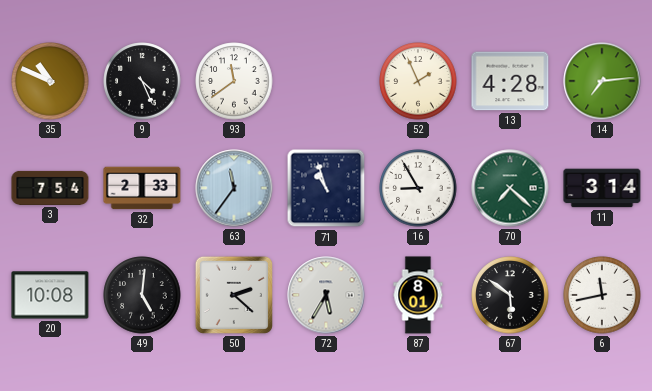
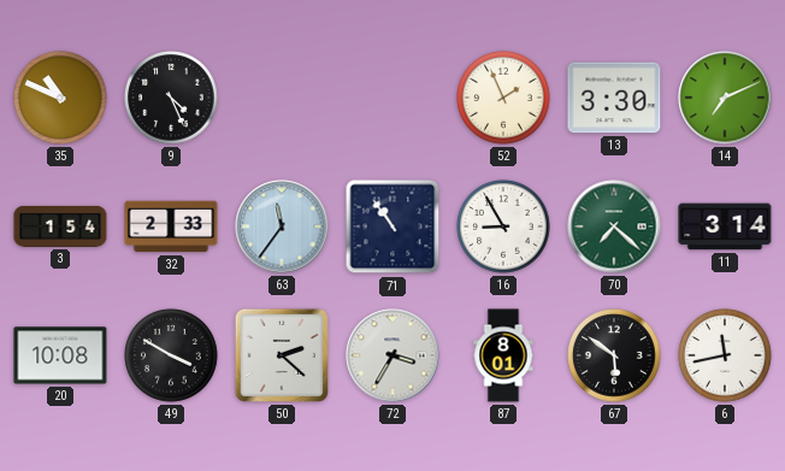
93: 11:39 -> none (234, 81)
13: 4:28 -> 3:30 (614, 98)
14: 7:14 -> 7:11 (725, 98)
3: 7:54 -> 1:54 (60, 226)
71: 10:57 -> 10:54 (392, 226)
49: 5:01 -> 3:50 (171, 355)
72: 5:35 -> 3:35 (392, 355)
